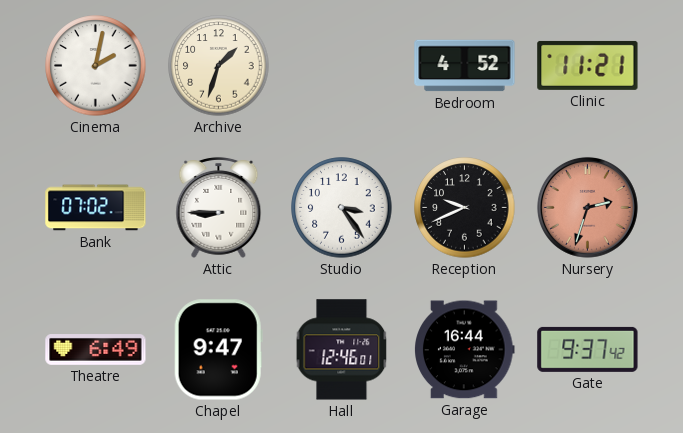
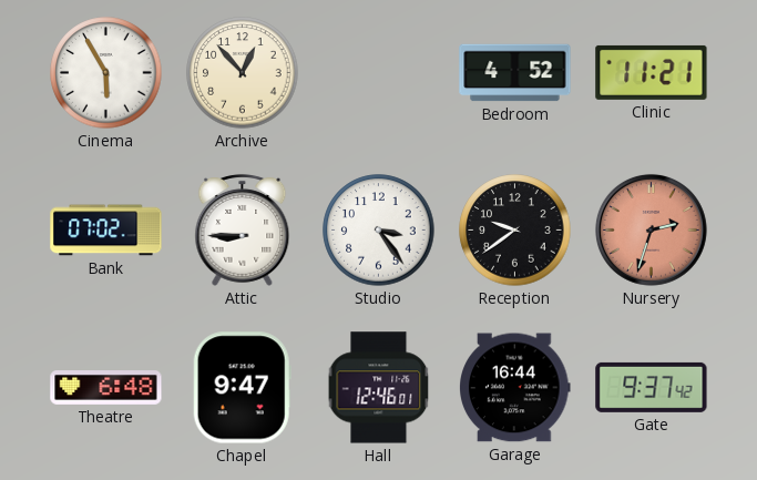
Cinema: 2:02 -> 5:55 (106, 73)
Archive: 1:33 -> 12:53 (243, 73)
Reception: 9:41 -> 9:39 (515, 231)
Theatre: 6:49 -> 6:48 (106, 388)
